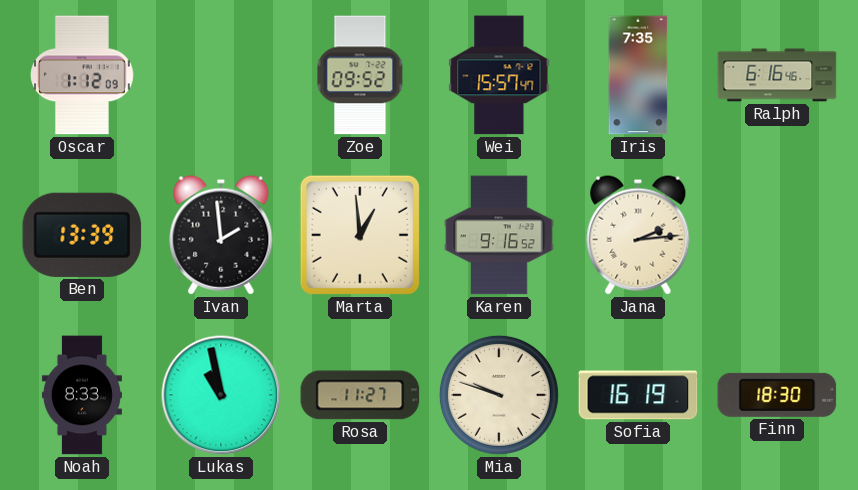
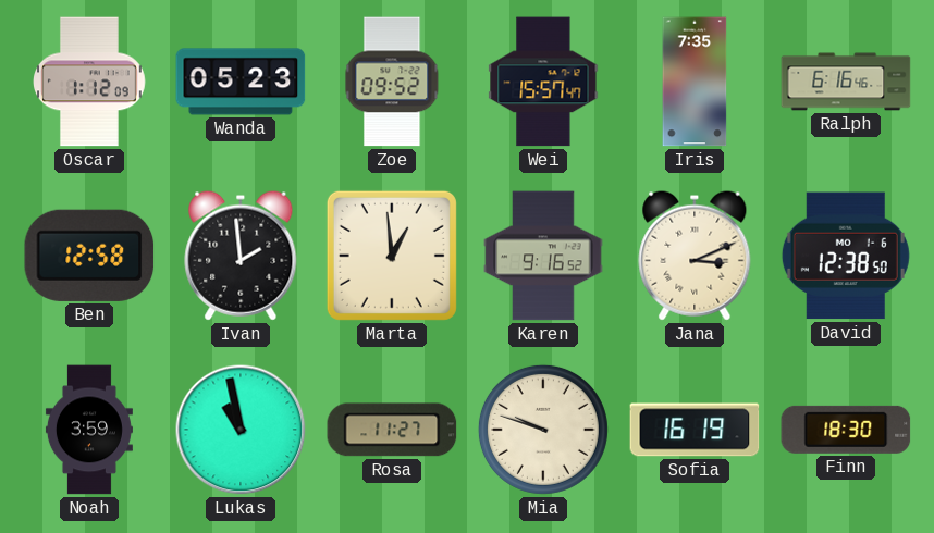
Wanda: none -> 05:23 (241, 82)
Ben: 13:39 -> 12:58 (89, 256)
Jana: 2:14 -> 3:11 (695, 256)
David: none -> 12:38 (846, 256)
Noah: 8:33 -> 3:59 (89, 430)
